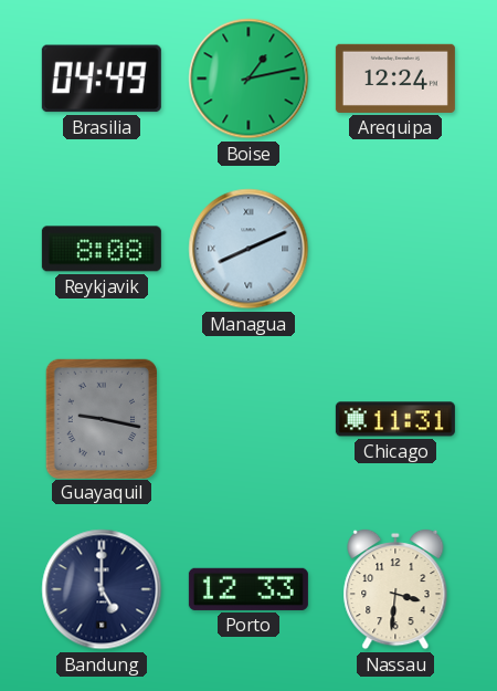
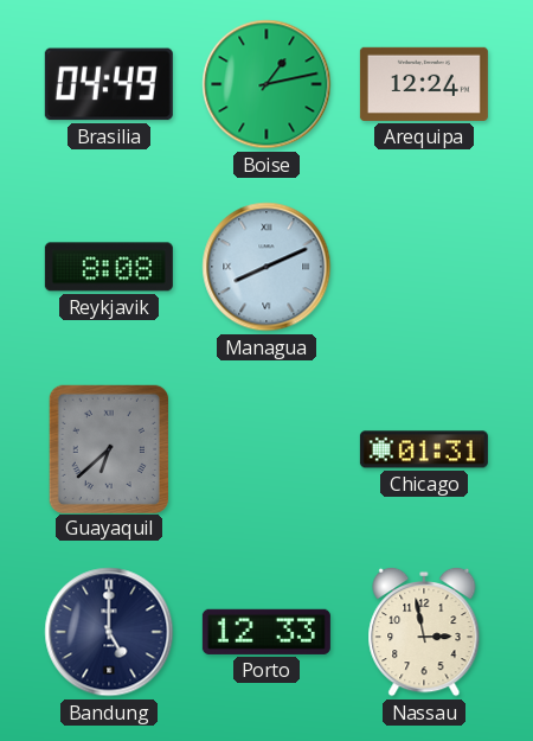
Guayaquil: 9:17 -> 6:38 (109, 448)
Chicago: 11:31 -> 01:31 (424, 449)
Nassau: 3:31 -> 2:58 (424, 632)
